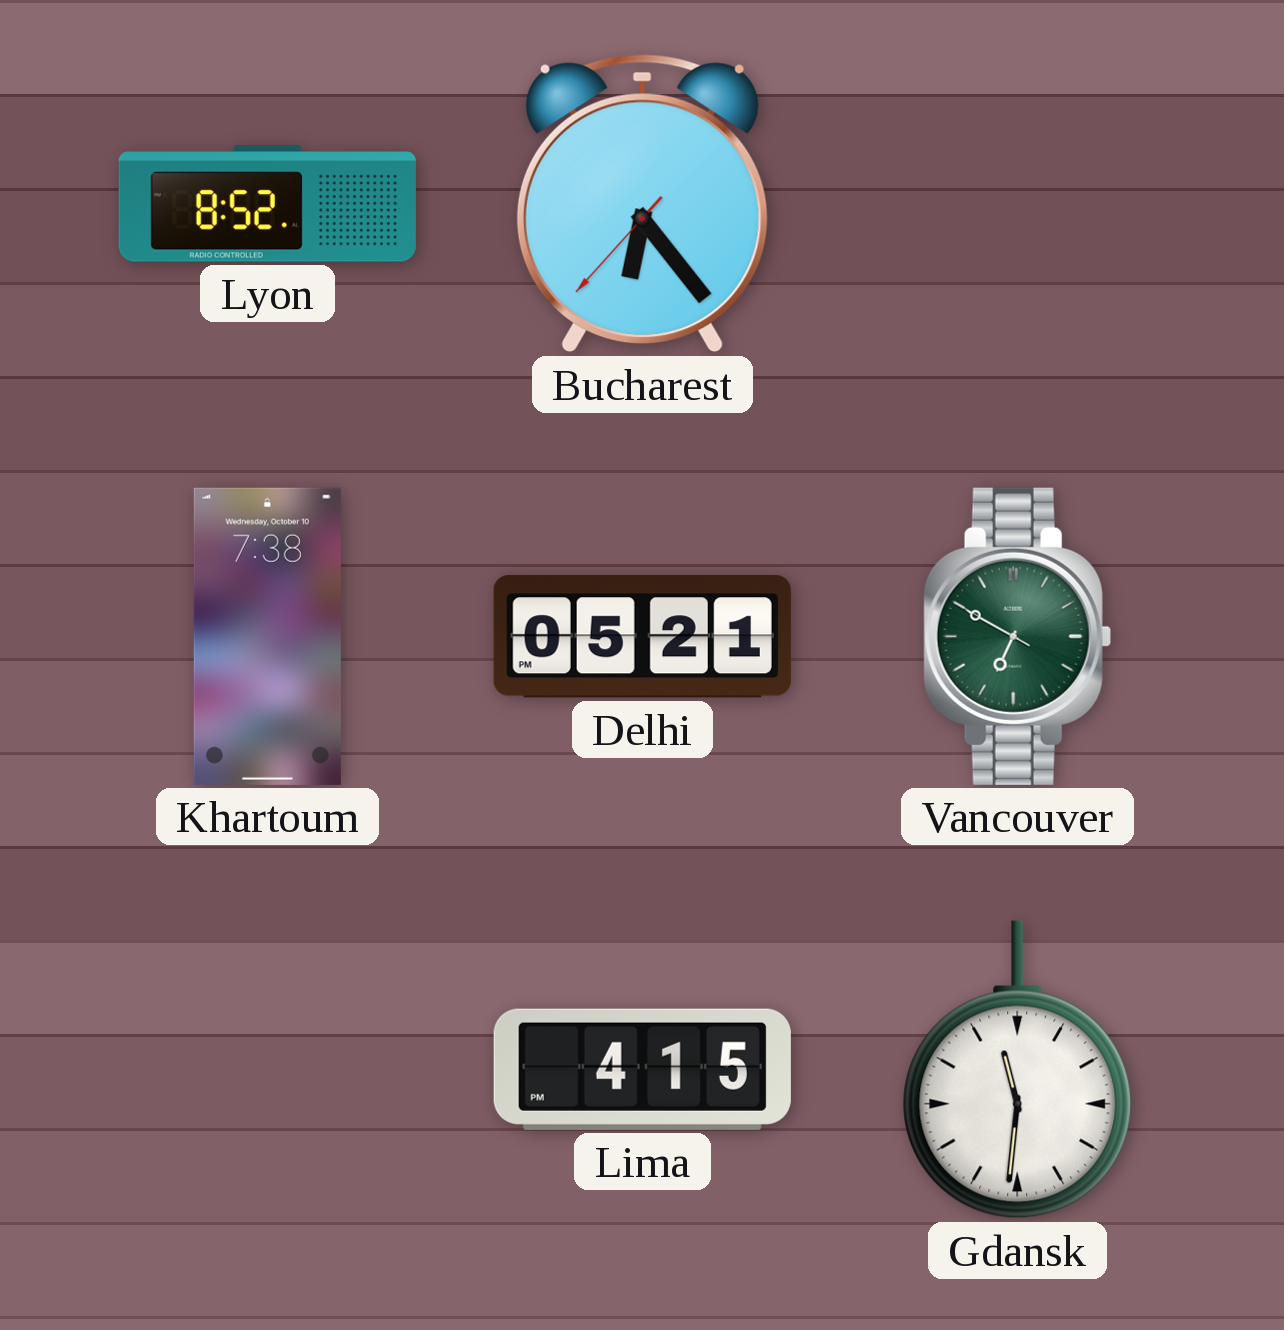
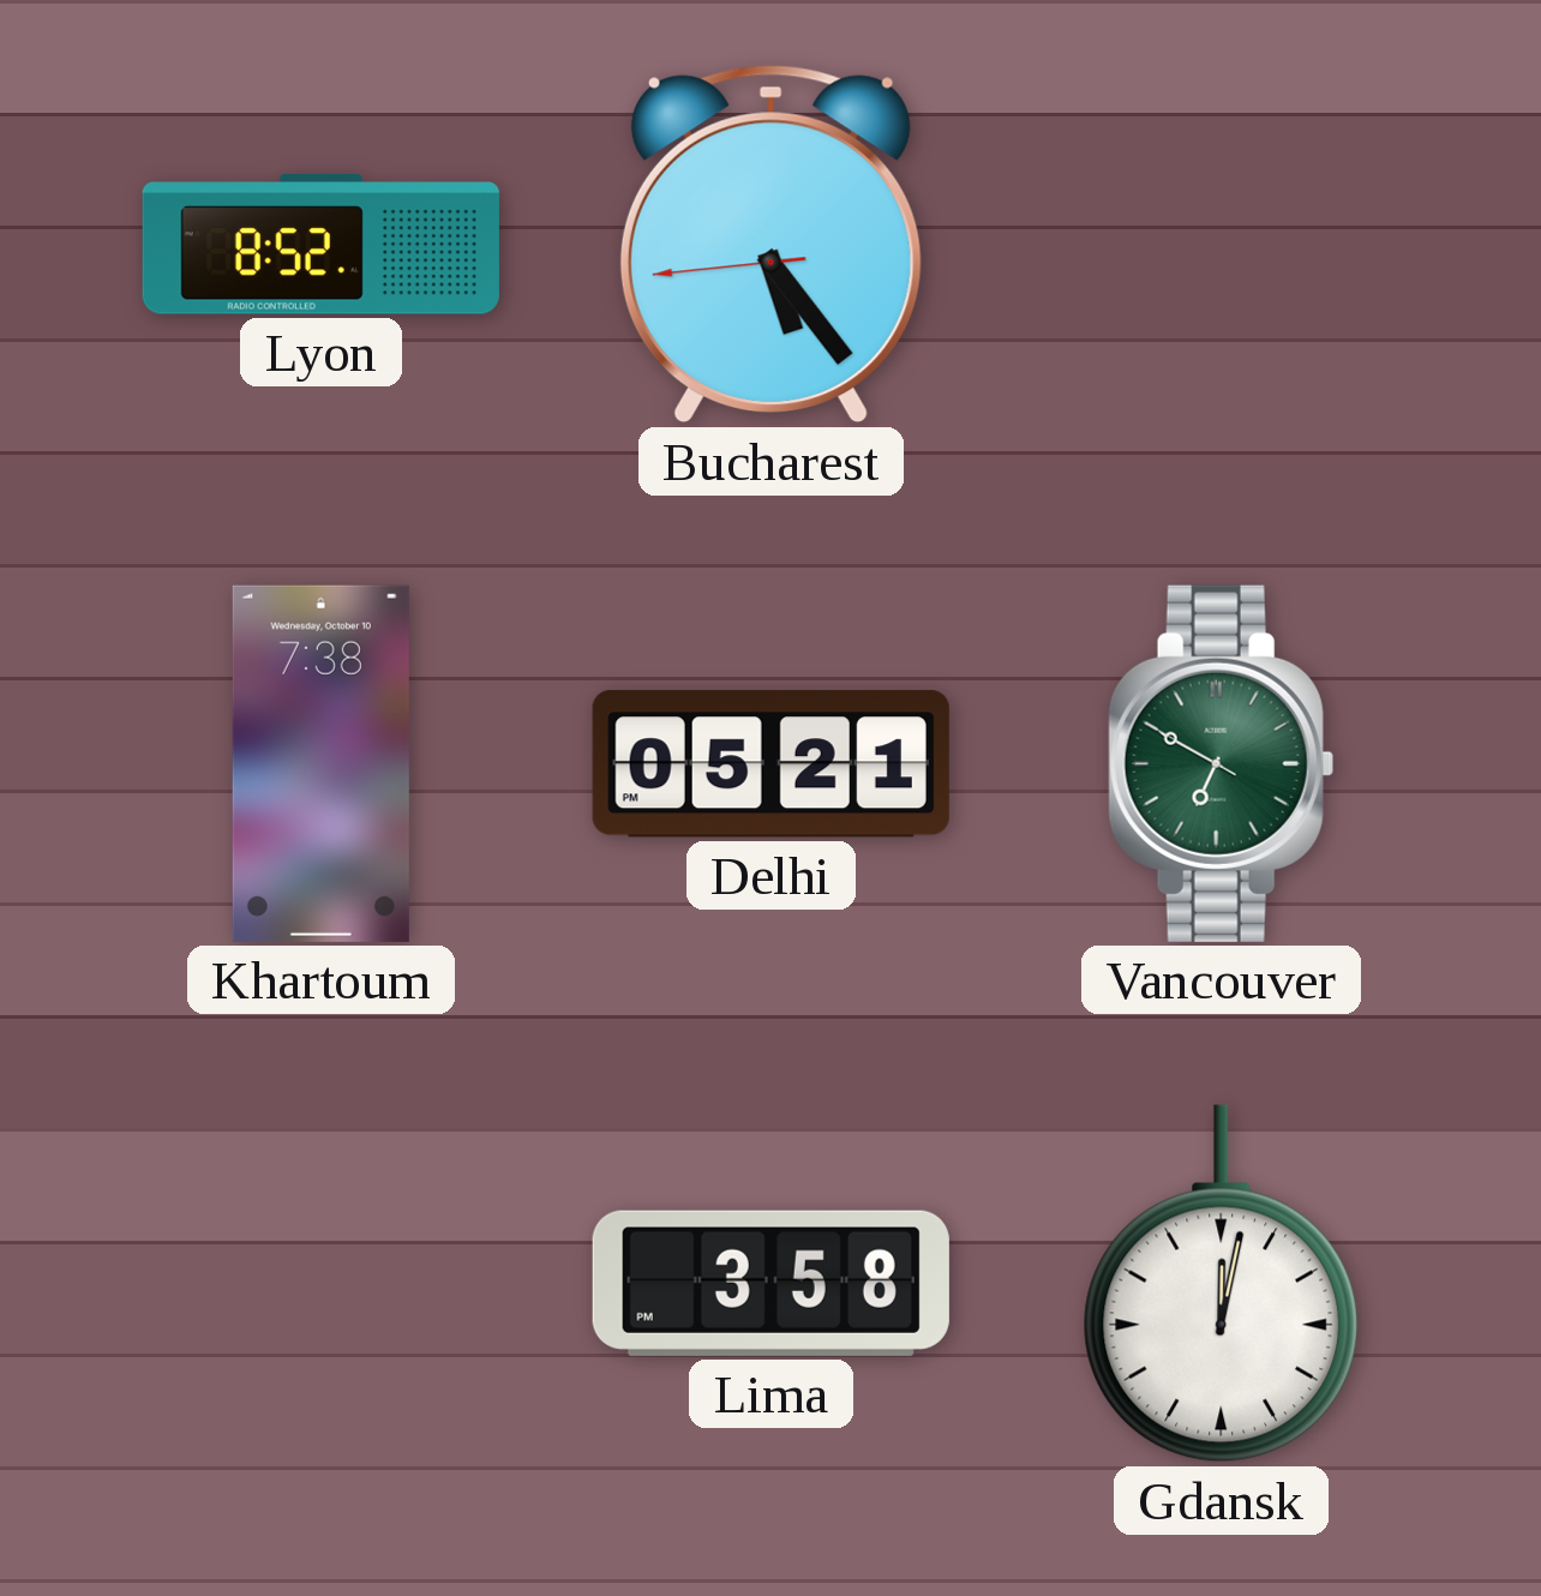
Bucharest: 6:23 -> 5:23 (770, 245)
Lima: 4:15 -> 3:58 (770, 1283)
Gdansk: 11:31 -> 12:02 (1222, 1284)
